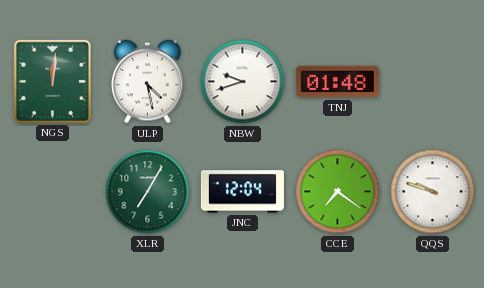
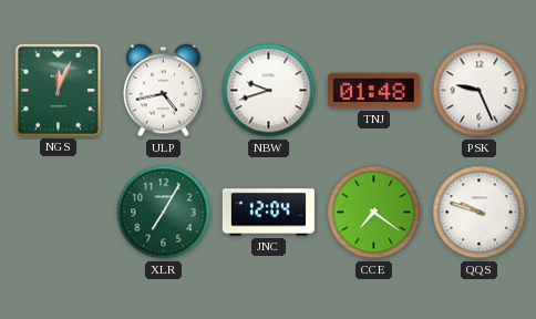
NGS: 12:01 -> 12:04 (58, 90)
ULP: 4:28 -> 4:43 (164, 91)
PSK: none -> 9:26 (480, 91)
